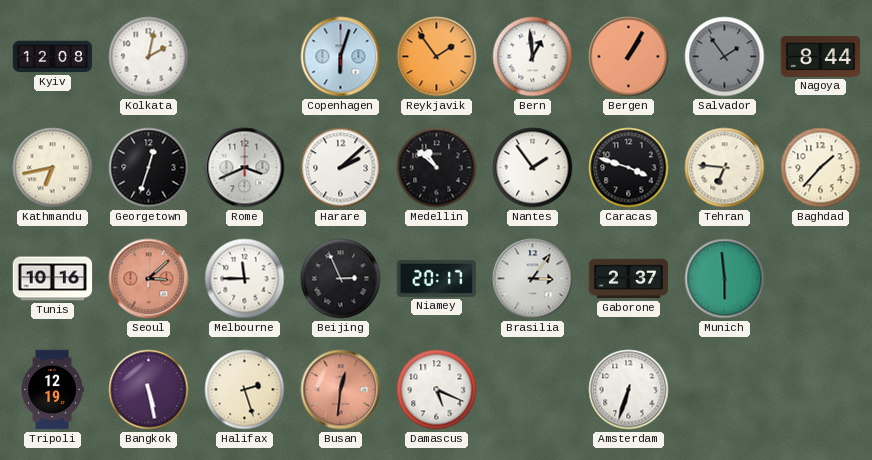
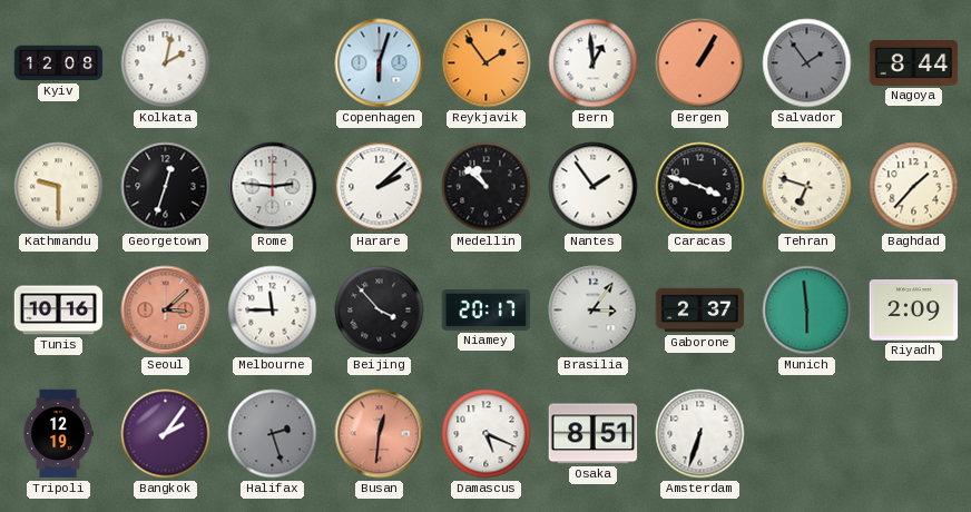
Kathmandu: 6:43 -> 9:30 (59, 187)
Rome: 3:41 -> 2:46 (273, 187)
Tehran: 6:46 -> 6:48 (807, 187)
Beijing: 2:56 -> 3:53 (380, 311)
Riyadh: none -> 2:09 (914, 311)
Bangkok: 5:28 -> 2:06 (166, 434)
Halifax dial: cream -> grey (273, 434)
Osaka: none -> 8:51 (594, 434)
